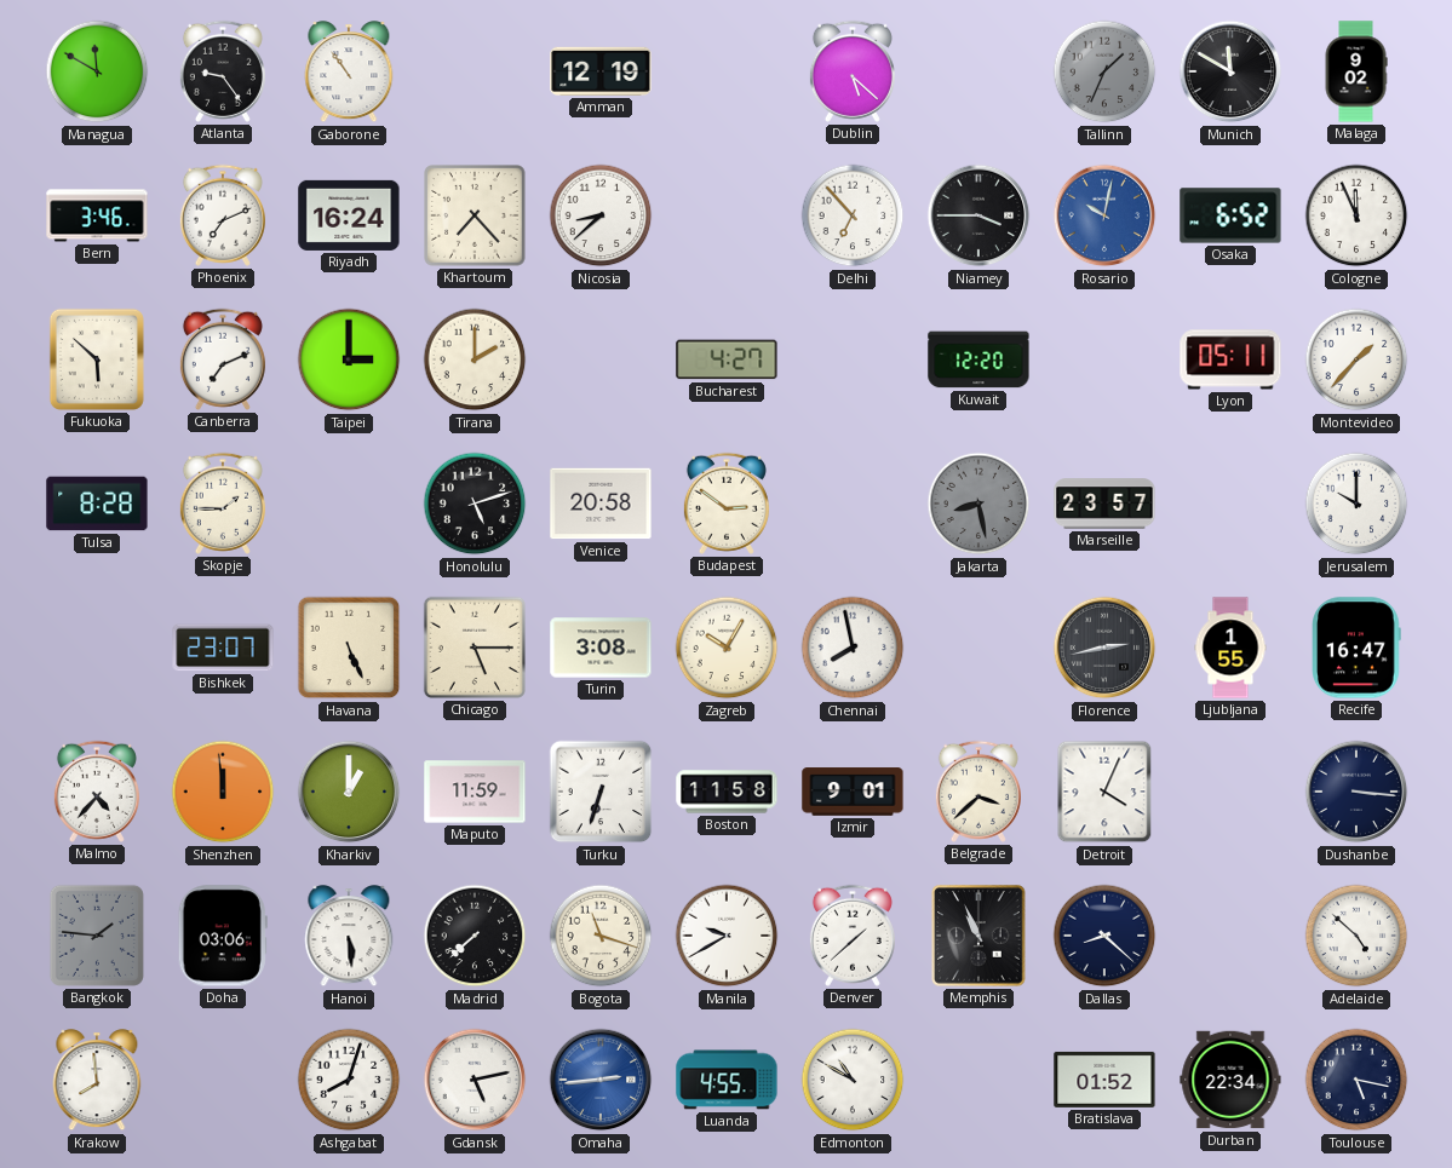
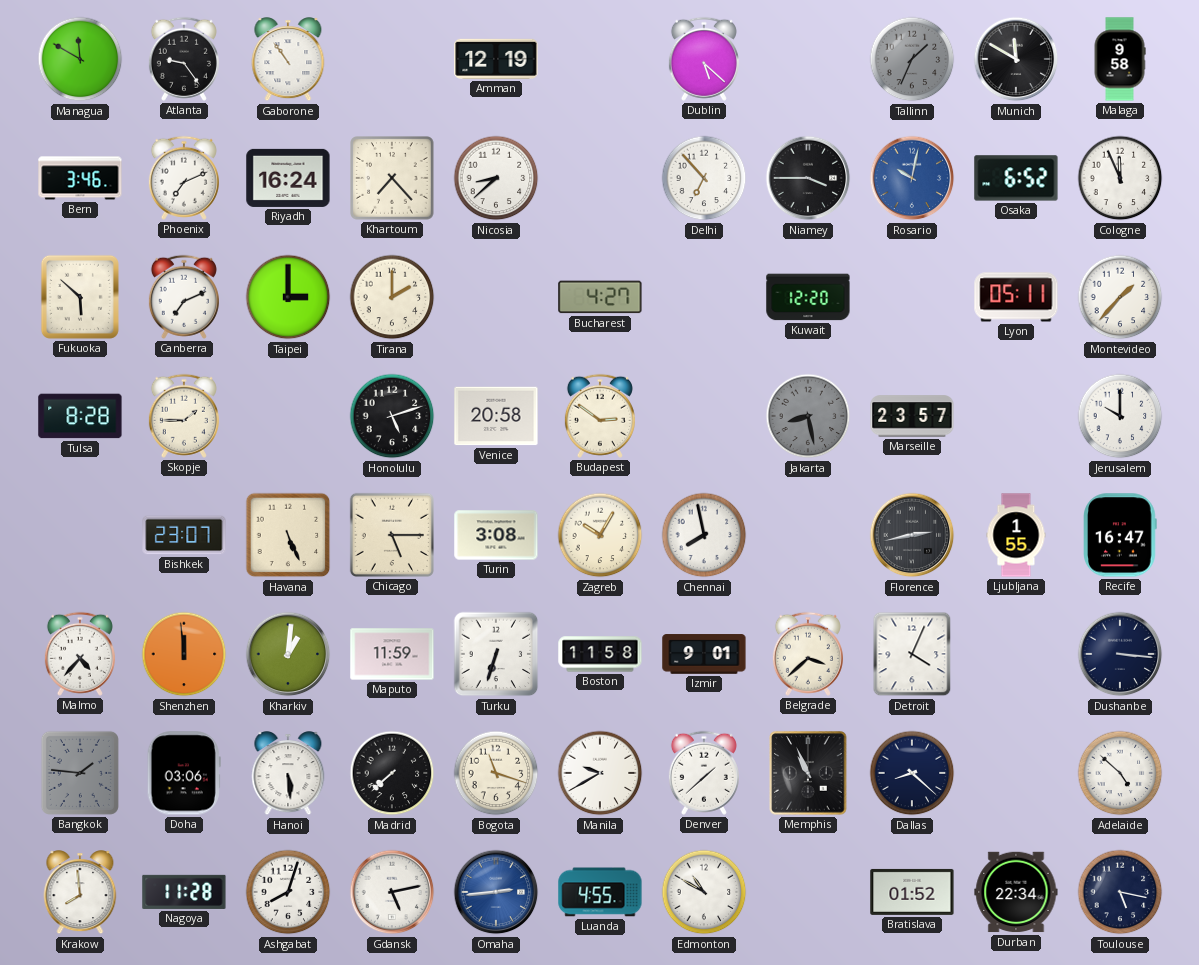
Malaga: 9:02 -> 9:58 (1120, 59)
Kharkiv: 1:00 -> 1:01 (288, 654)
Nagoya: none -> 11:28 (184, 892)
